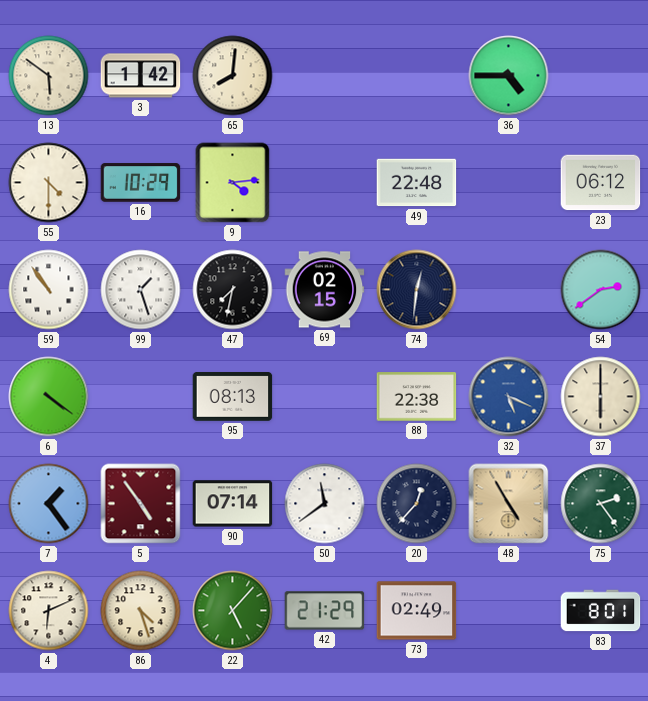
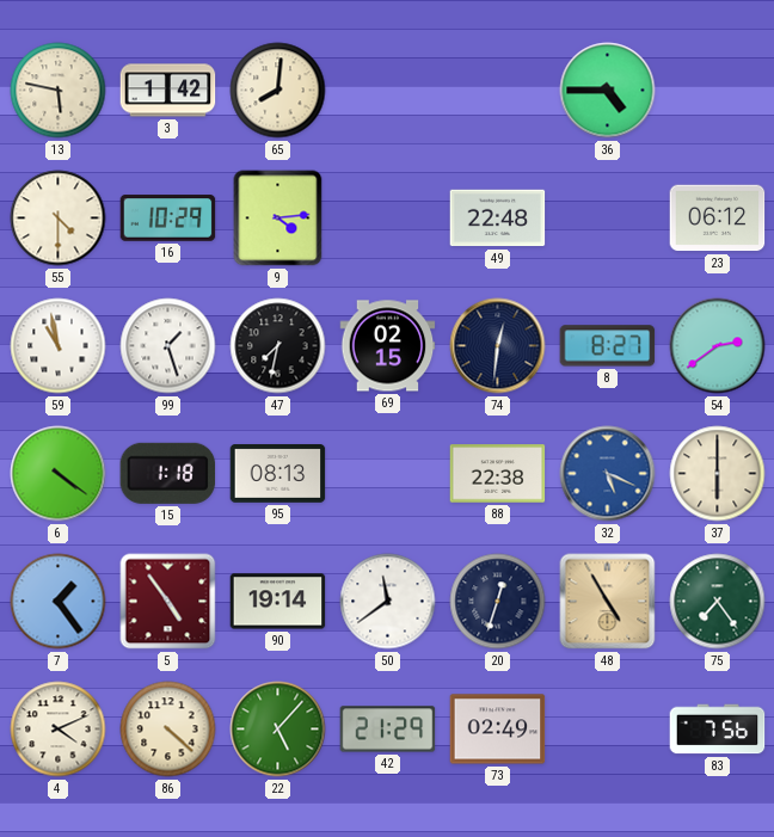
13: 5:51 -> 5:47 (59, 91)
59: 10:54 -> 10:58 (59, 346)
8: none -> 8:27 (608, 346)
15: none -> 1:18 (168, 473)
90: 07:14 -> 19:14 (278, 602)
20: 12:37 -> 12:33 (498, 602)
75: 2:24 -> 7:24 (718, 602)
4: 6:11 -> 4:11 (59, 730)
86: 4:27 -> 4:22 (168, 730)
83: 8:01 -> 7:56 (718, 730)
